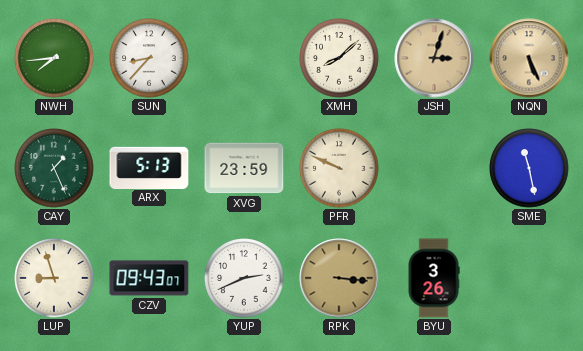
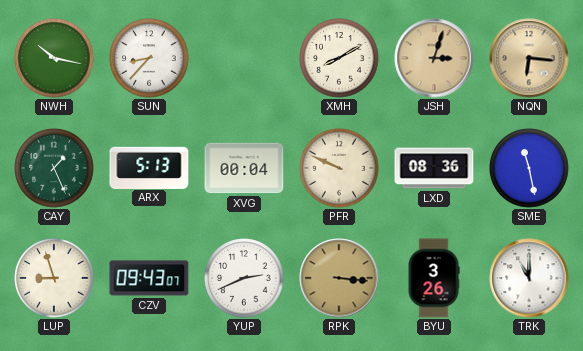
NWH: 7:44 -> 10:17 (54, 58)
XMH: 8:08 -> 8:10 (339, 58)
NQN: 5:26 -> 6:16 (529, 58)
XVG: 23:59 -> 00:04 (244, 168)
LXD: none -> 08:36 (434, 168)
TRK: none -> 11:00 (529, 278)
